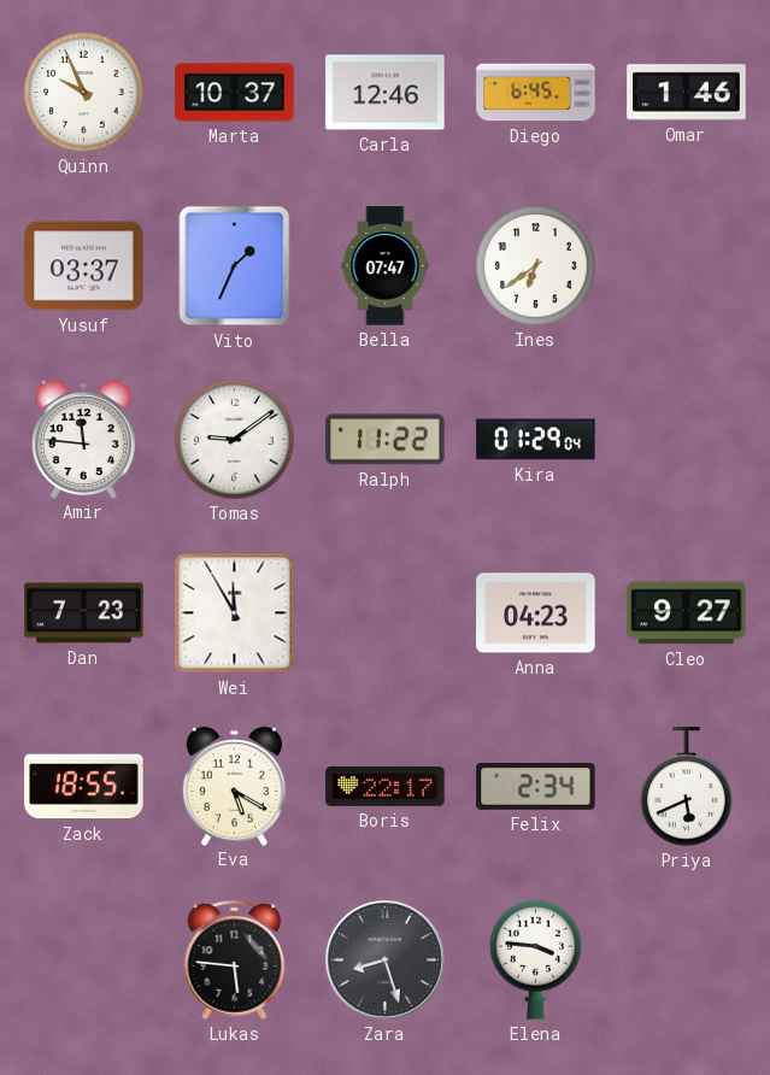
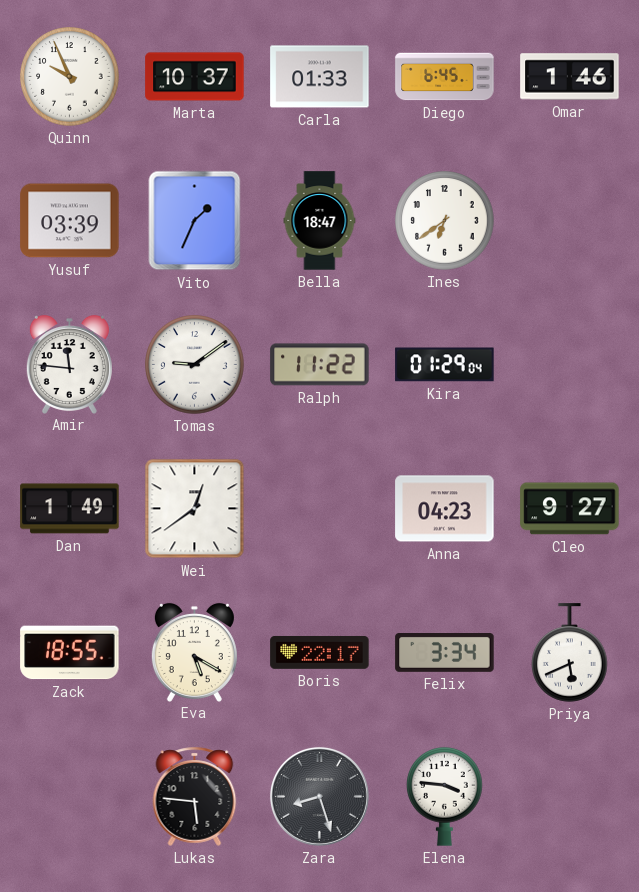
Carla: 12:46 -> 01:33 (320, 77)
Yusuf: 03:37 -> 03:39 (70, 221)
Bella: 07:47 -> 18:47 (320, 221)
Dan: 7:23 -> 1:49 (70, 509)
Wei: 11:55 -> 12:39 (195, 509)
Felix: 2:34 -> 3:34 (445, 653)
